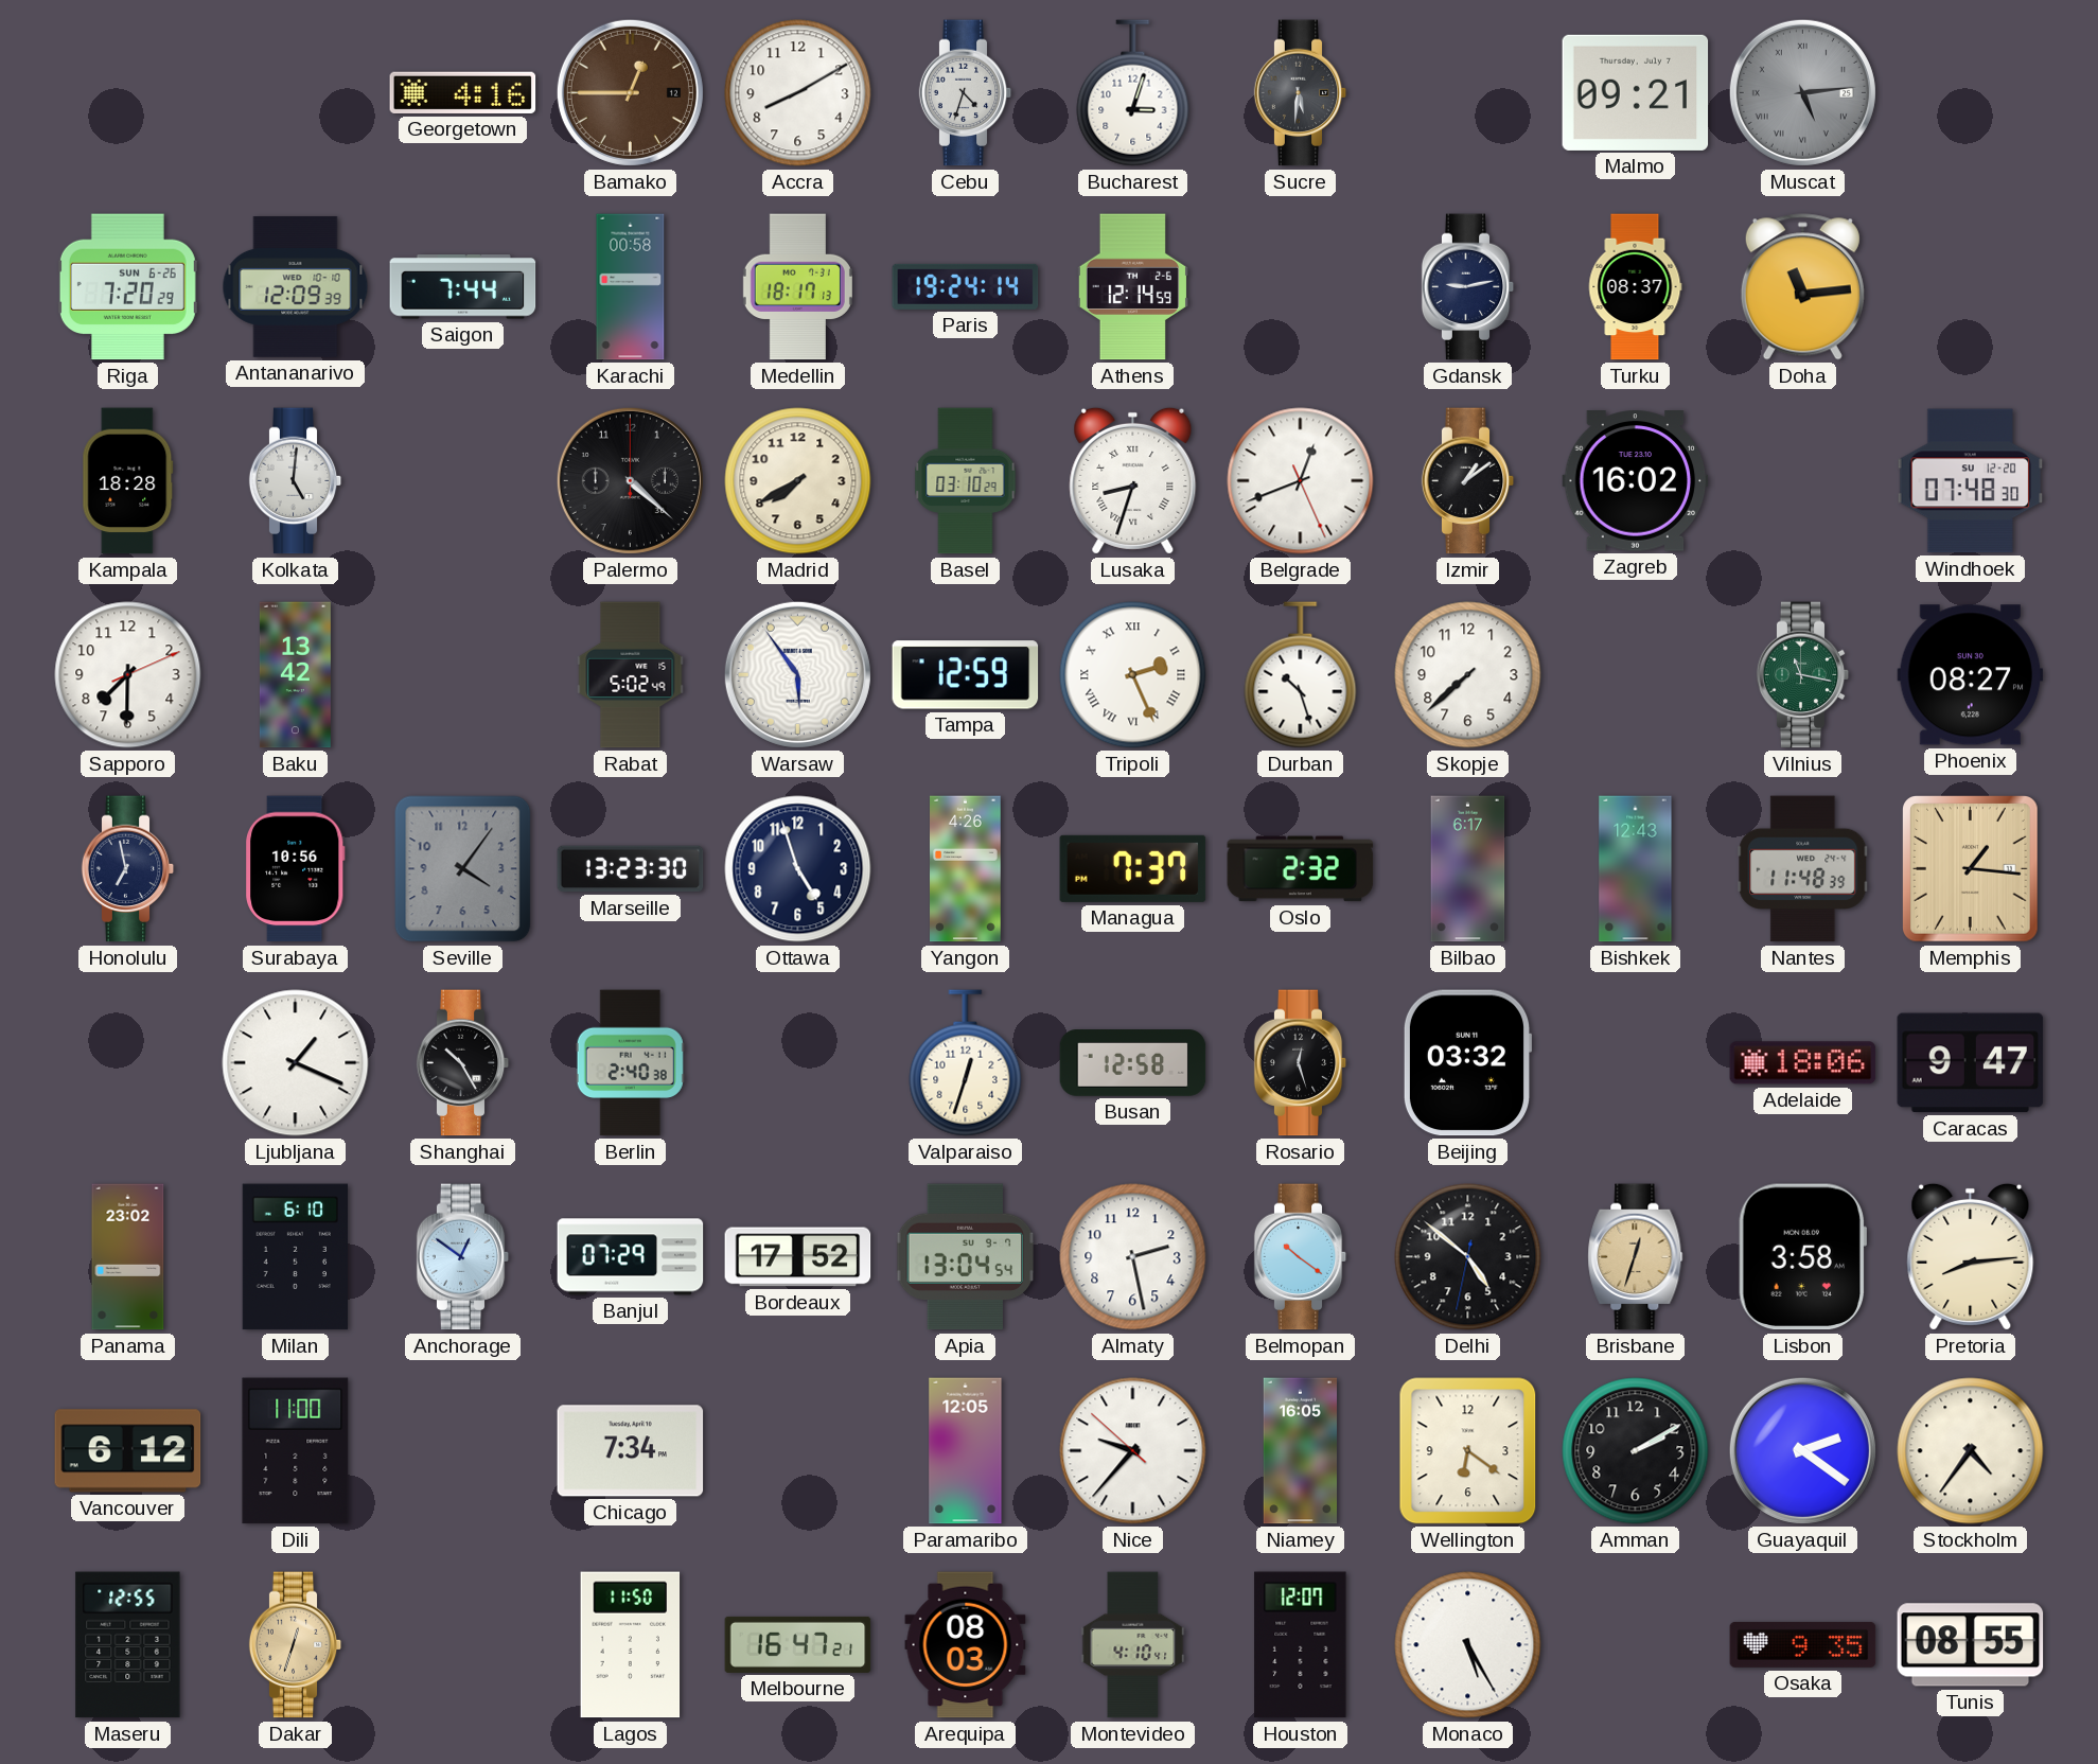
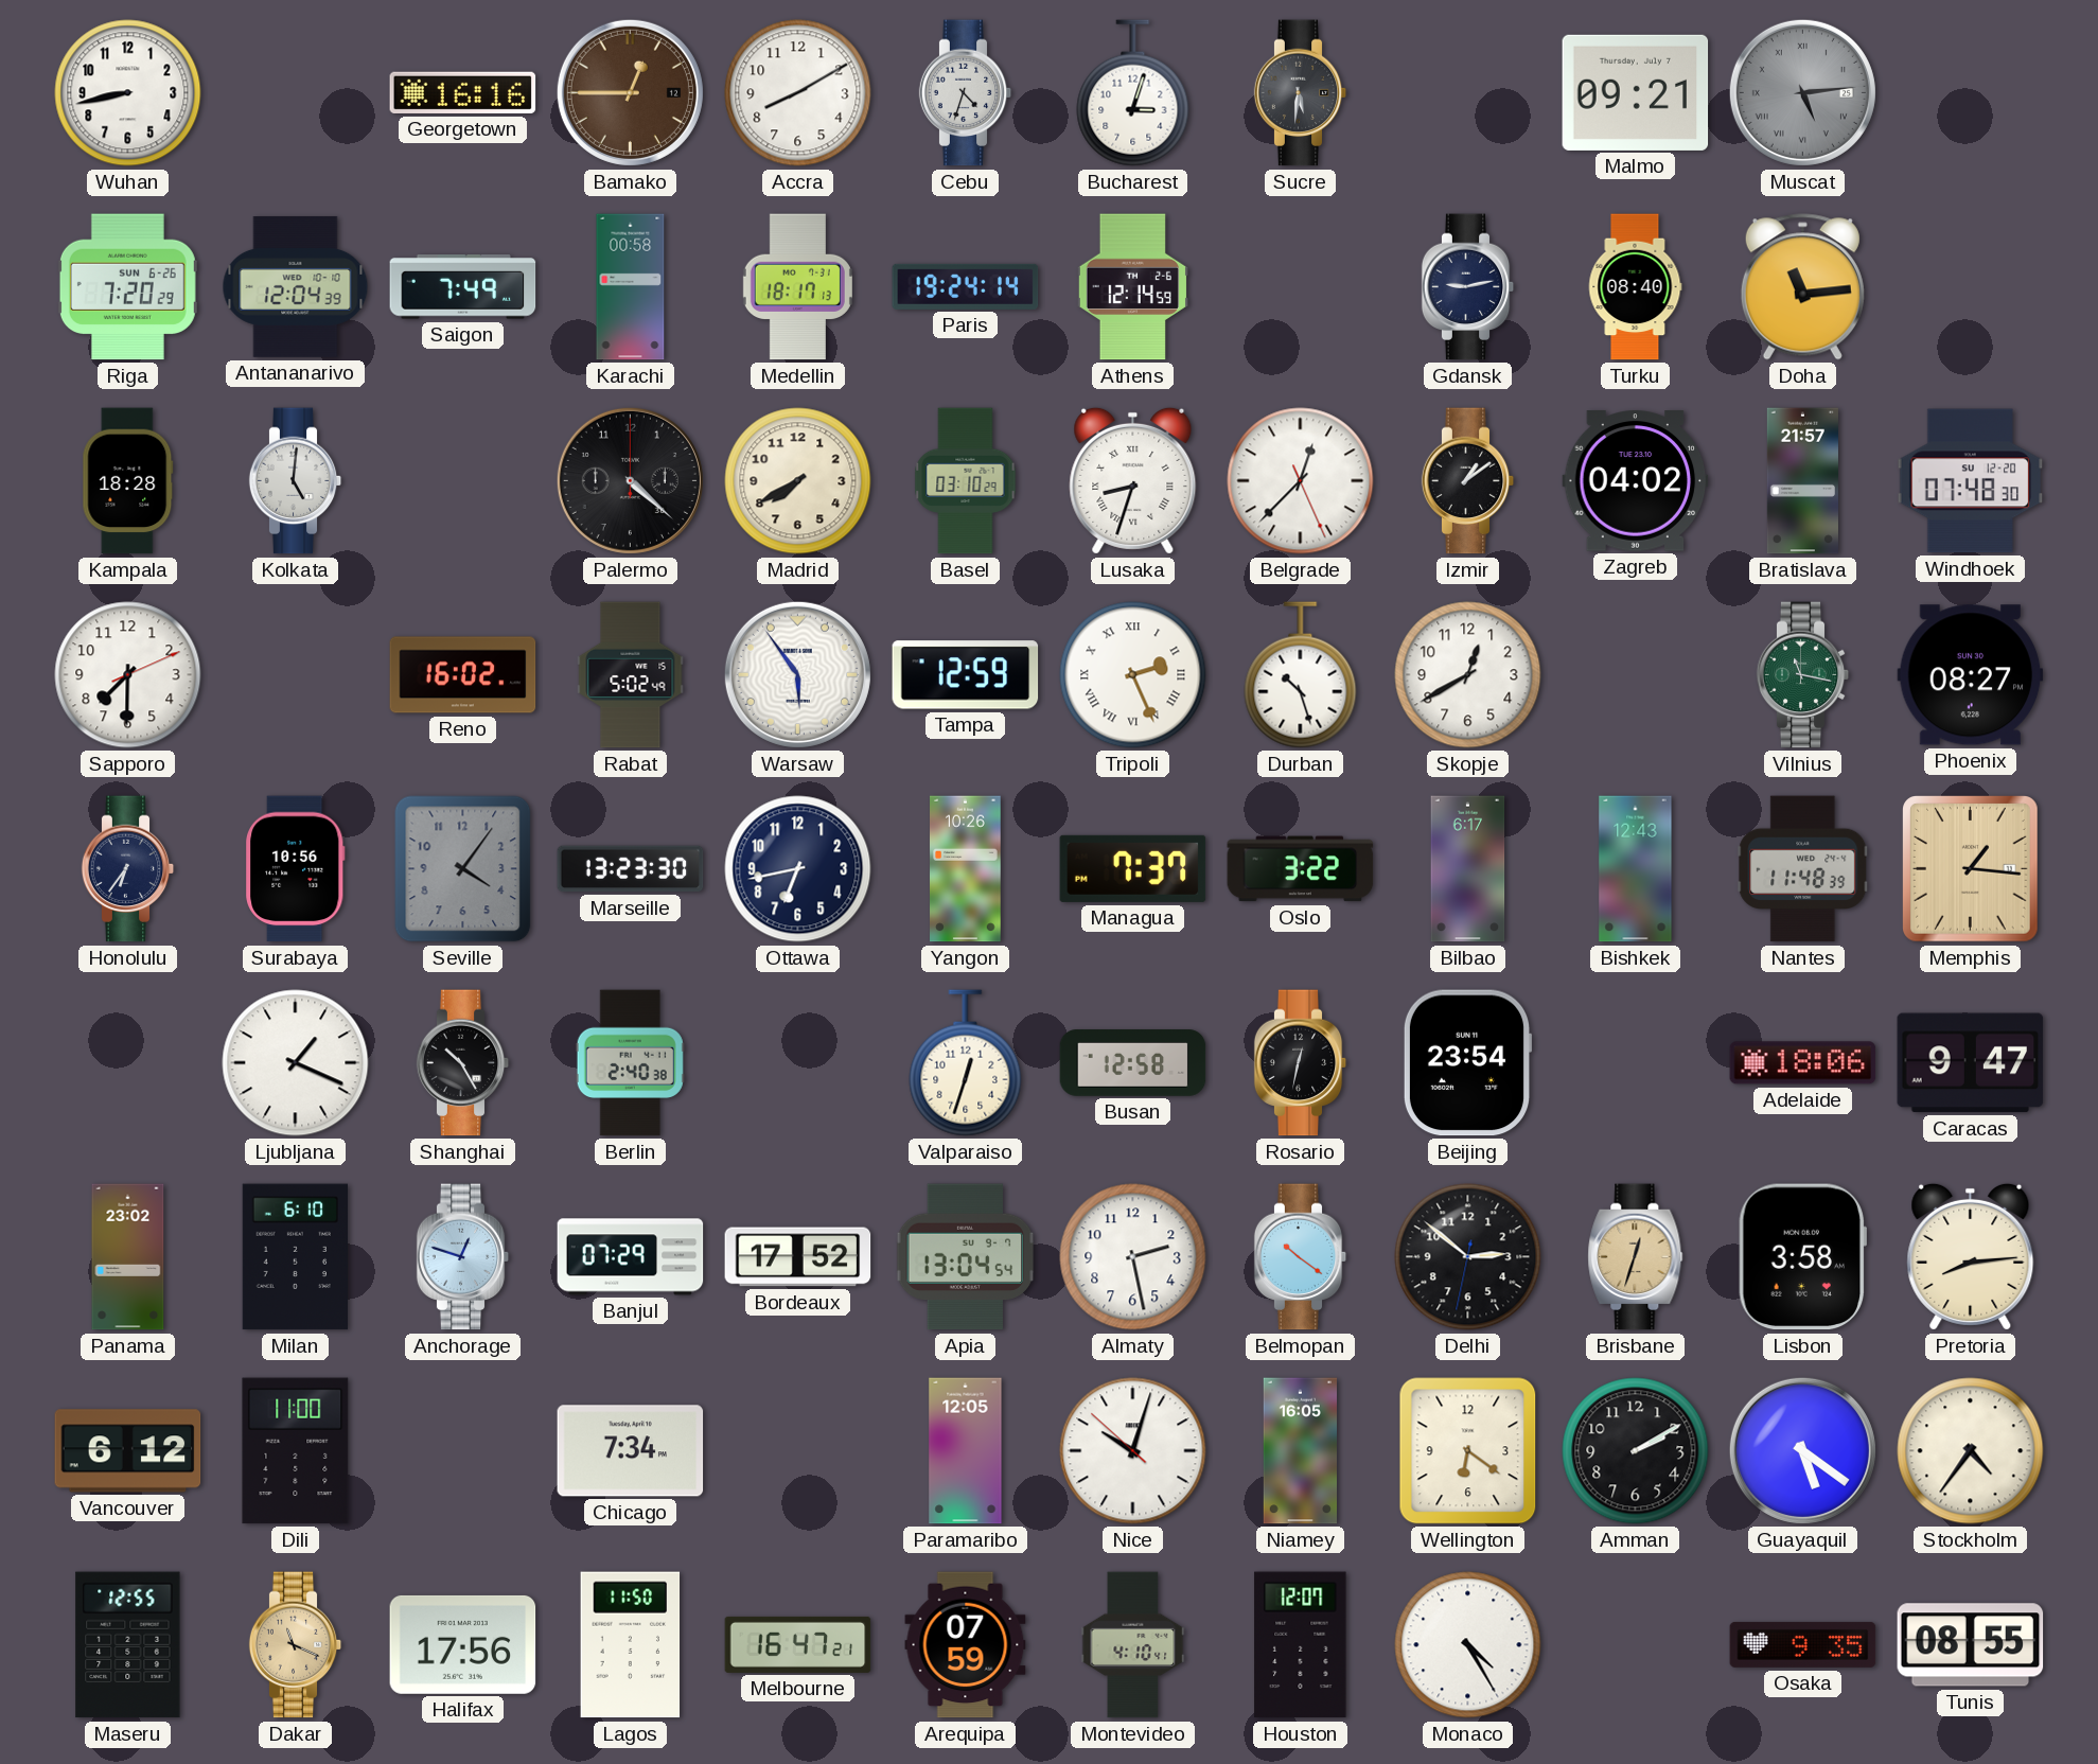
Wuhan: none -> 8:43 (128, 93)
Georgetown: 4:16 -> 16:16 (463, 92)
Antananarivo: 12:09 -> 12:04 (296, 286)
Saigon: 7:44 -> 7:49 (463, 287)
Turku: 08:37 -> 08:40 (1635, 287)
Belgrade: 12:41 -> 12:37 (1301, 481)
Zagreb: 16:02 -> 04:02 (1636, 481)
Bratislava: none -> 21:57 (1802, 481)
Baku: 13:42 -> none (295, 675)
Reno: none -> 16:02 (463, 675)
Skopje: 7:38 -> 12:40 (1468, 675)
Honolulu: 6:58 -> 6:36 (128, 869)
Ottawa: 4:57 -> 6:43 (798, 869)
Yangon: 4:26 -> 10:26 (966, 869)
Oslo: 2:32 -> 3:22 (1301, 869)
Rosario: 12:27 -> 12:32 (1301, 1063)
Beijing: 03:32 -> 23:54 (1467, 1063)
Anchorage: 12:51 -> 12:48 (463, 1257)
Delhi: 4:51 -> 2:51 (1468, 1257)
Nice: 9:36 -> 10:02 (1133, 1451)
Guayaquil: 2:21 -> 5:21 (1802, 1450)
Dakar: 12:33 -> 11:19 (296, 1645)
Halifax: none -> 17:56 (463, 1644)
Arequipa: 08:03 -> 07:59 (966, 1645)
Monaco: 5:25 -> 4:25 (1468, 1645)
